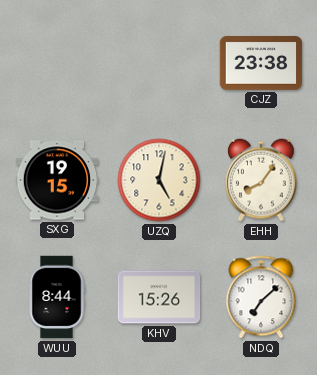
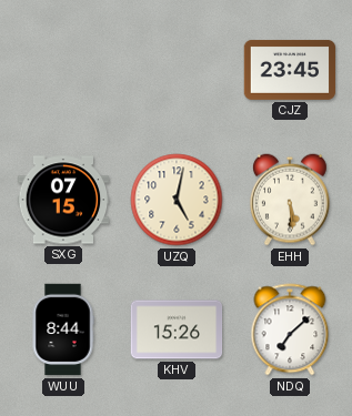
CJZ: 23:38 -> 23:45 (290, 70)
SXG: 19:15 -> 07:15 (63, 200)
EHH: 8:06 -> 5:29 (290, 200)
